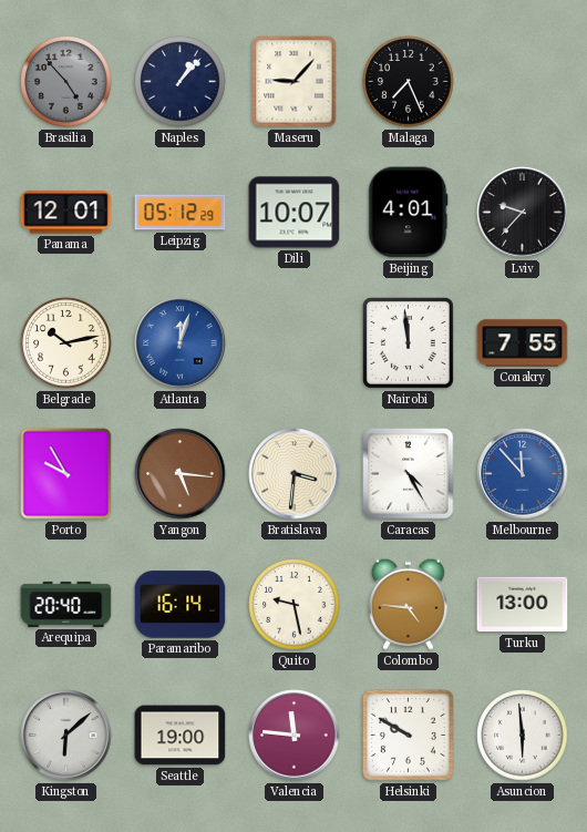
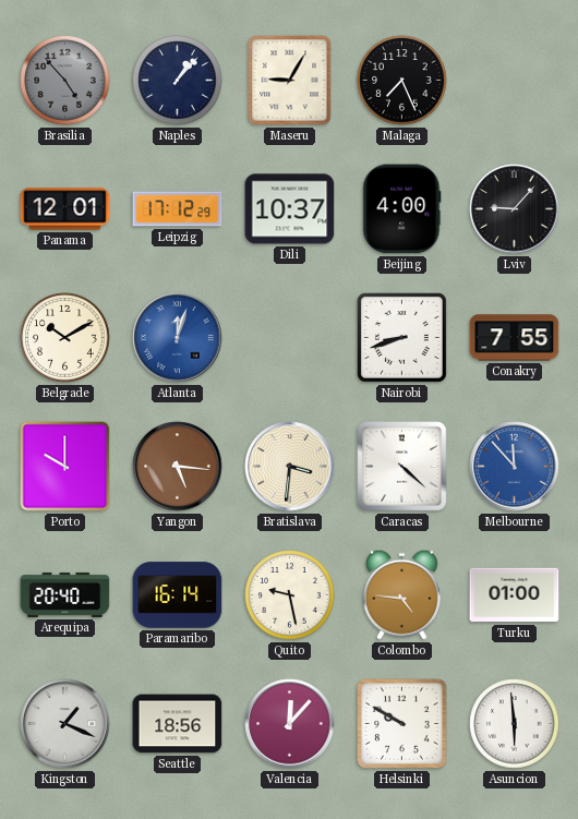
Maseru: 9:07 -> 9:05 (290, 81)
Leipzig: 05:12 -> 17:12 (178, 209)
Dili: 10:07 -> 10:37 (290, 209)
Beijing: 4:01 -> 4:00 (402, 209)
Lviv: 9:37 -> 9:07 (515, 209)
Belgrade: 10:13 -> 10:10 (65, 338)
Nairobi: 11:59 -> 8:42 (401, 337)
Porto: 9:55 -> 10:00 (65, 467)
Caracas: 4:25 -> 4:22 (402, 467)
Turku: 13:00 -> 01:00 (515, 595)
Kingston: 6:08 -> 1:19 (65, 724)
Seattle: 19:00 -> 18:56 (178, 724)
Valencia: 11:46 -> 12:07 (290, 724)
